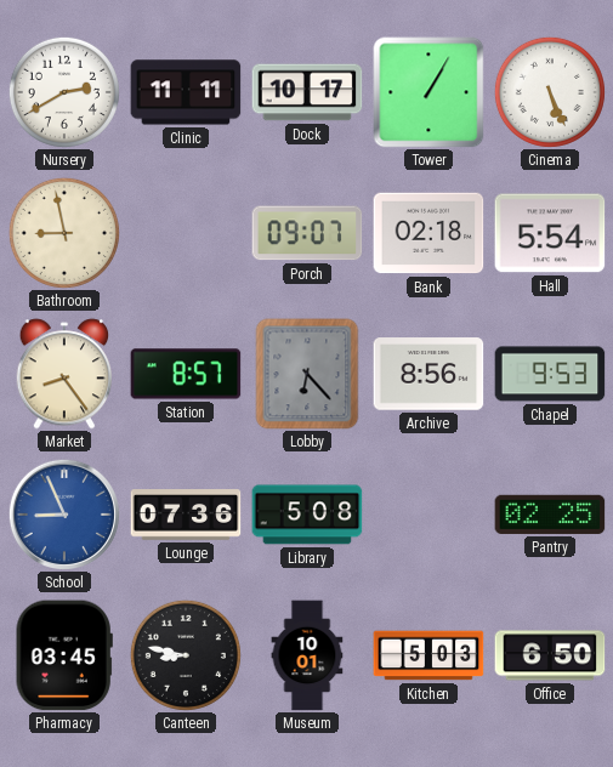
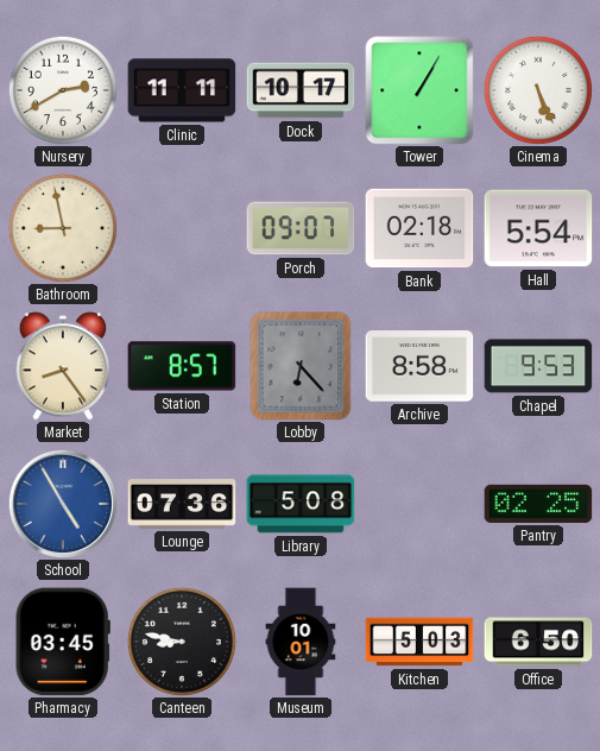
Archive: 8:56 -> 8:58 (419, 366)
School: 8:56 -> 4:55 (63, 504)
